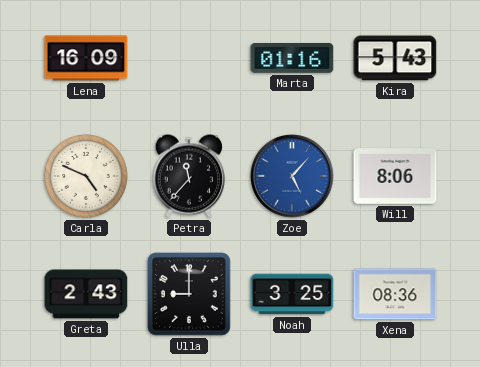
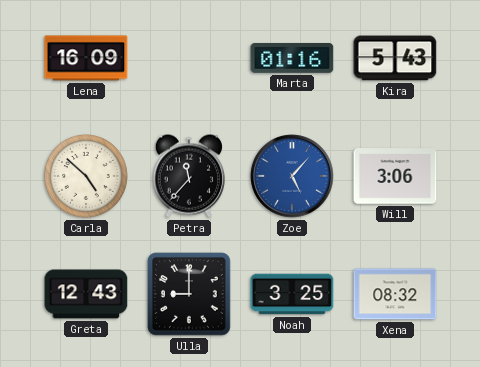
Carla: 4:49 -> 4:52 (87, 177)
Will: 8:06 -> 3:06 (395, 176)
Greta: 2:43 -> 12:43 (86, 294)
Xena: 08:36 -> 08:32 (395, 294)
